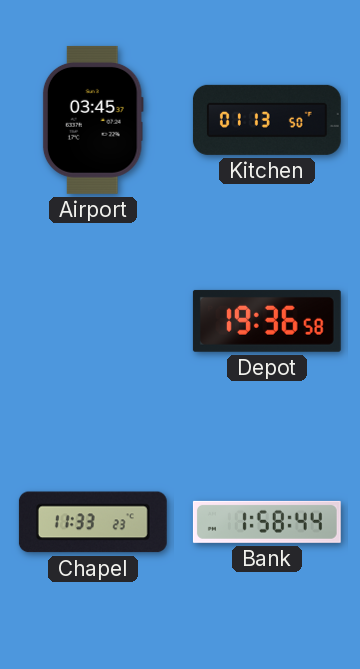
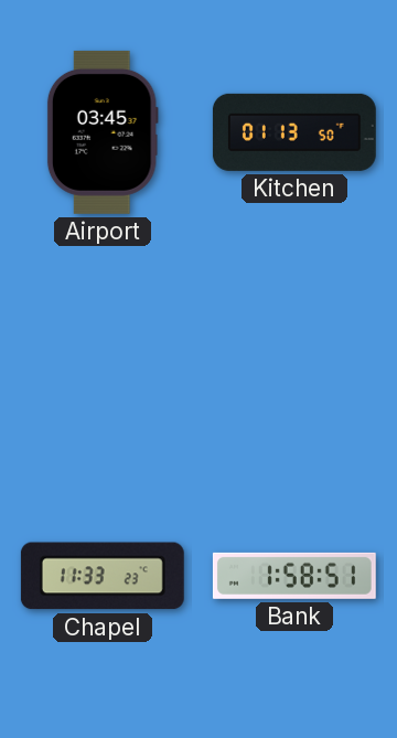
Depot: 19:36 -> none (267, 321)
Bank: 1:58:44 -> 1:58:51 (294, 576)
